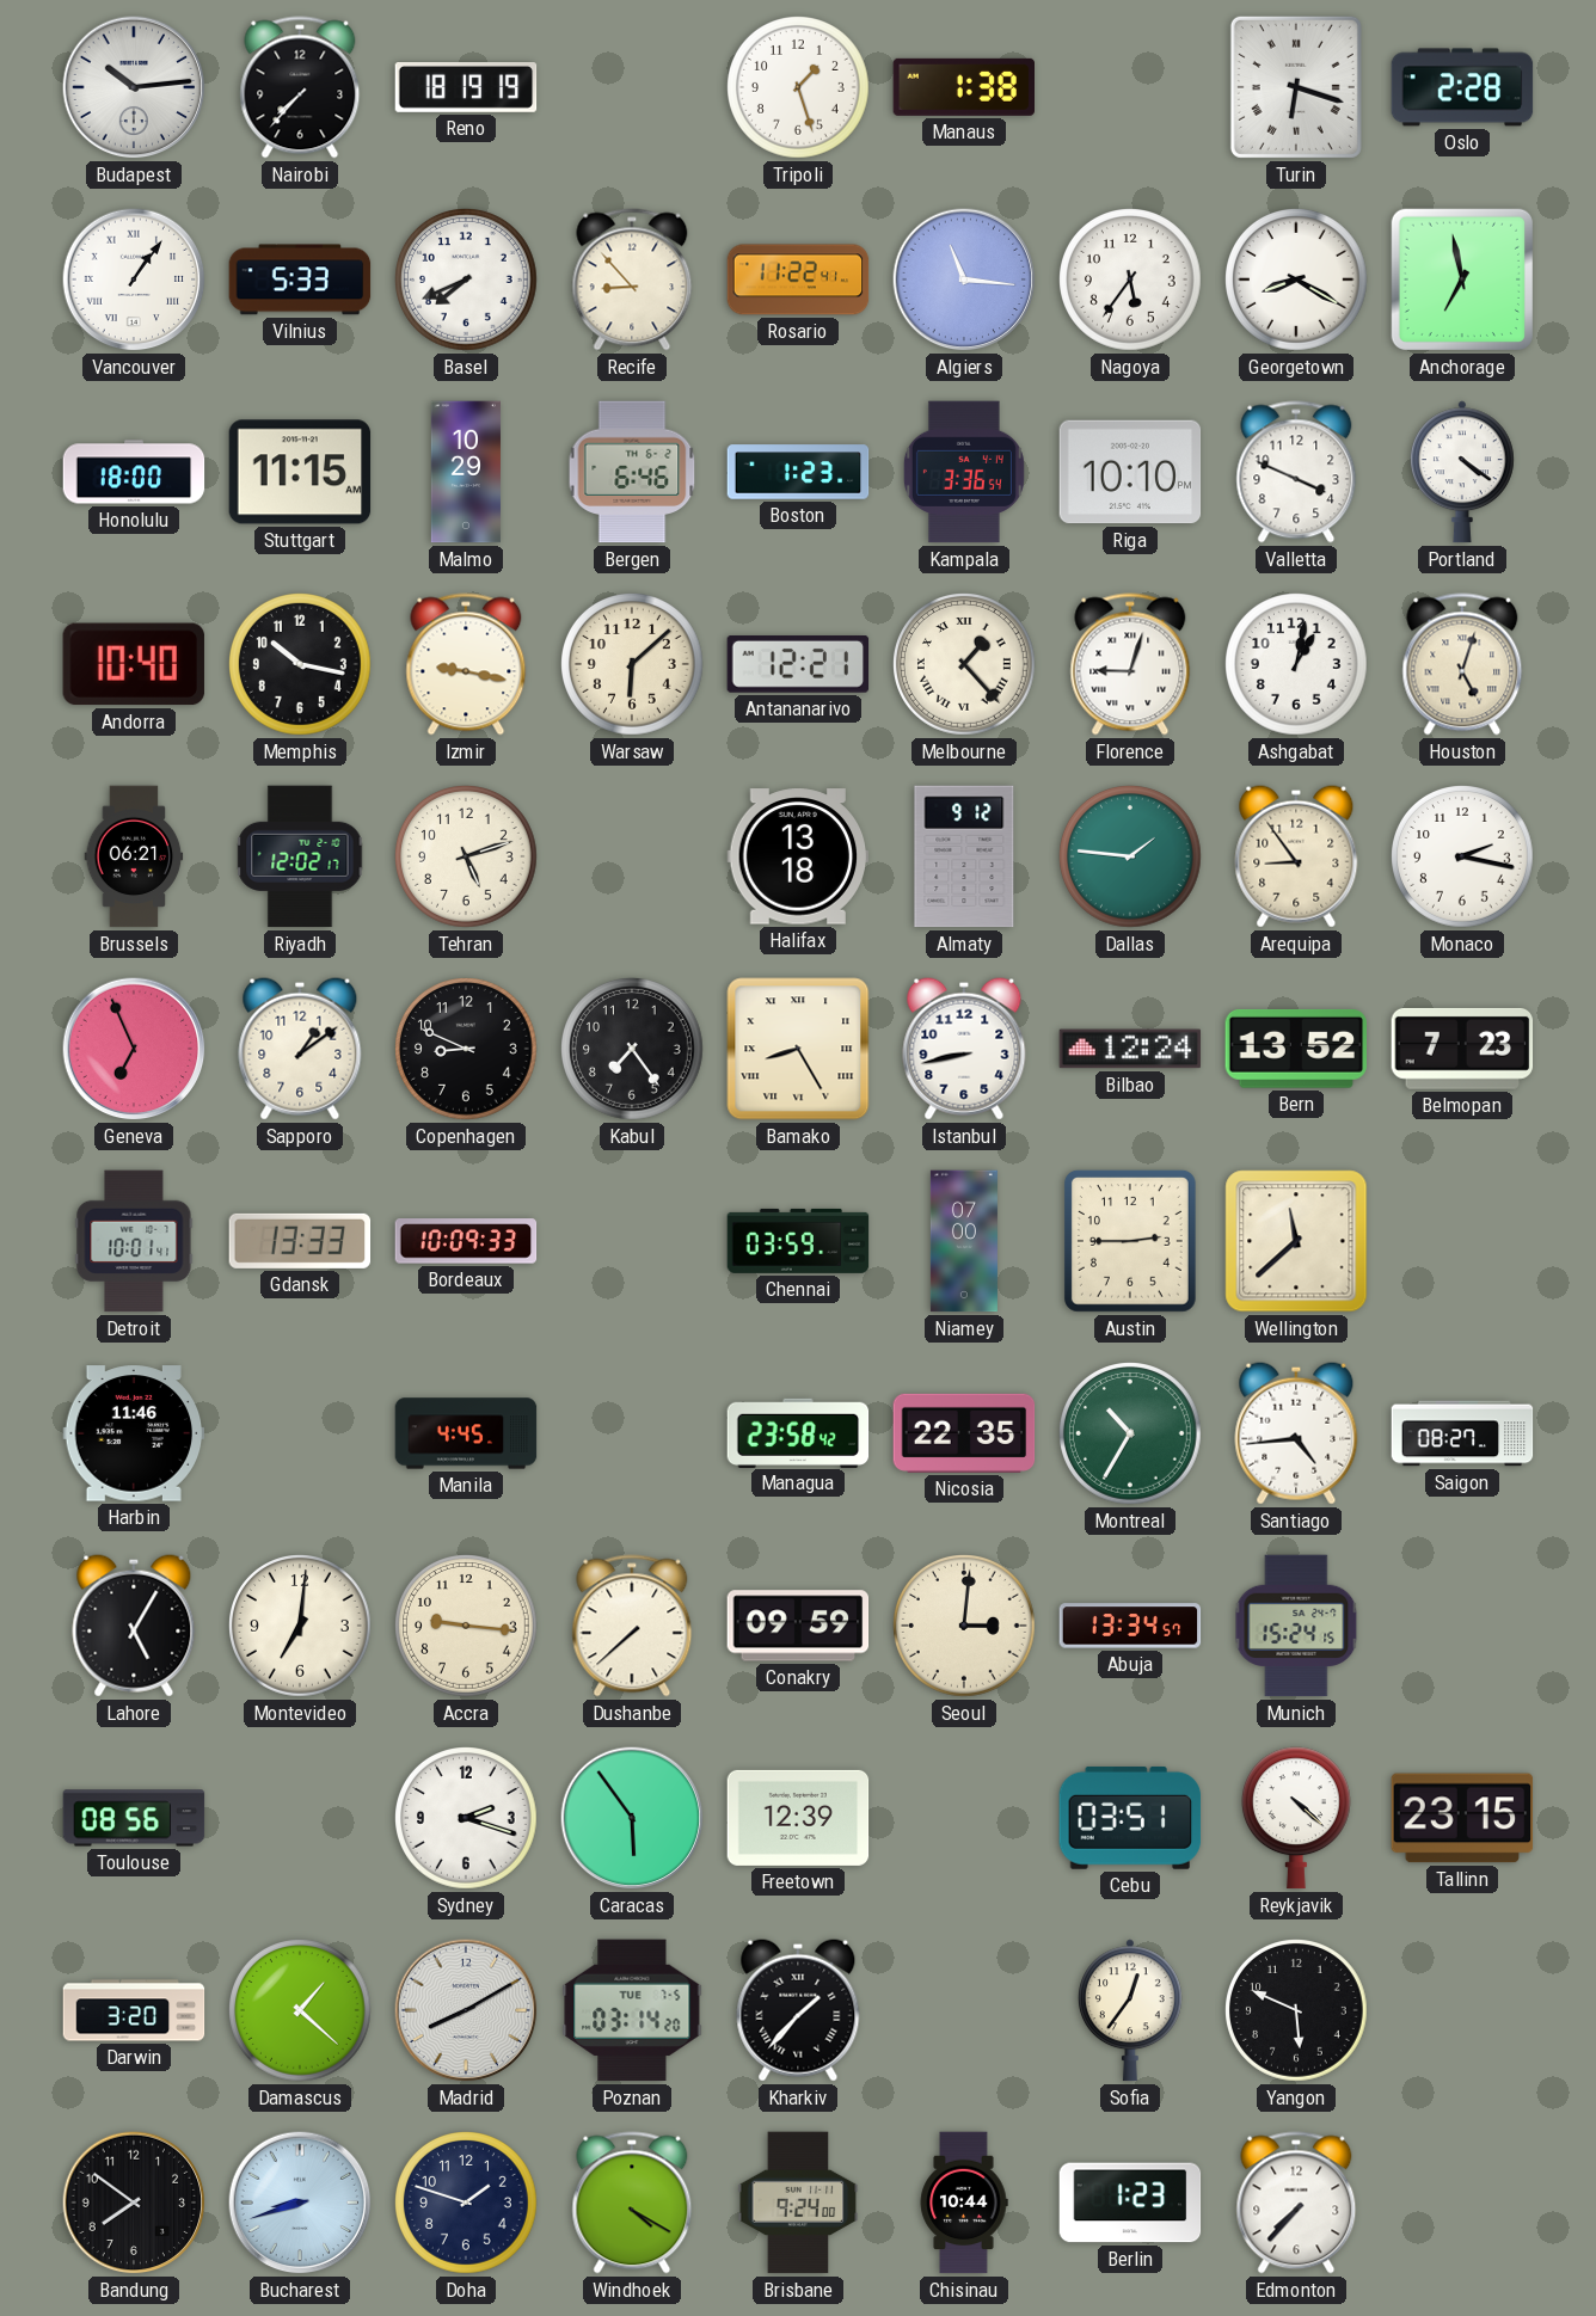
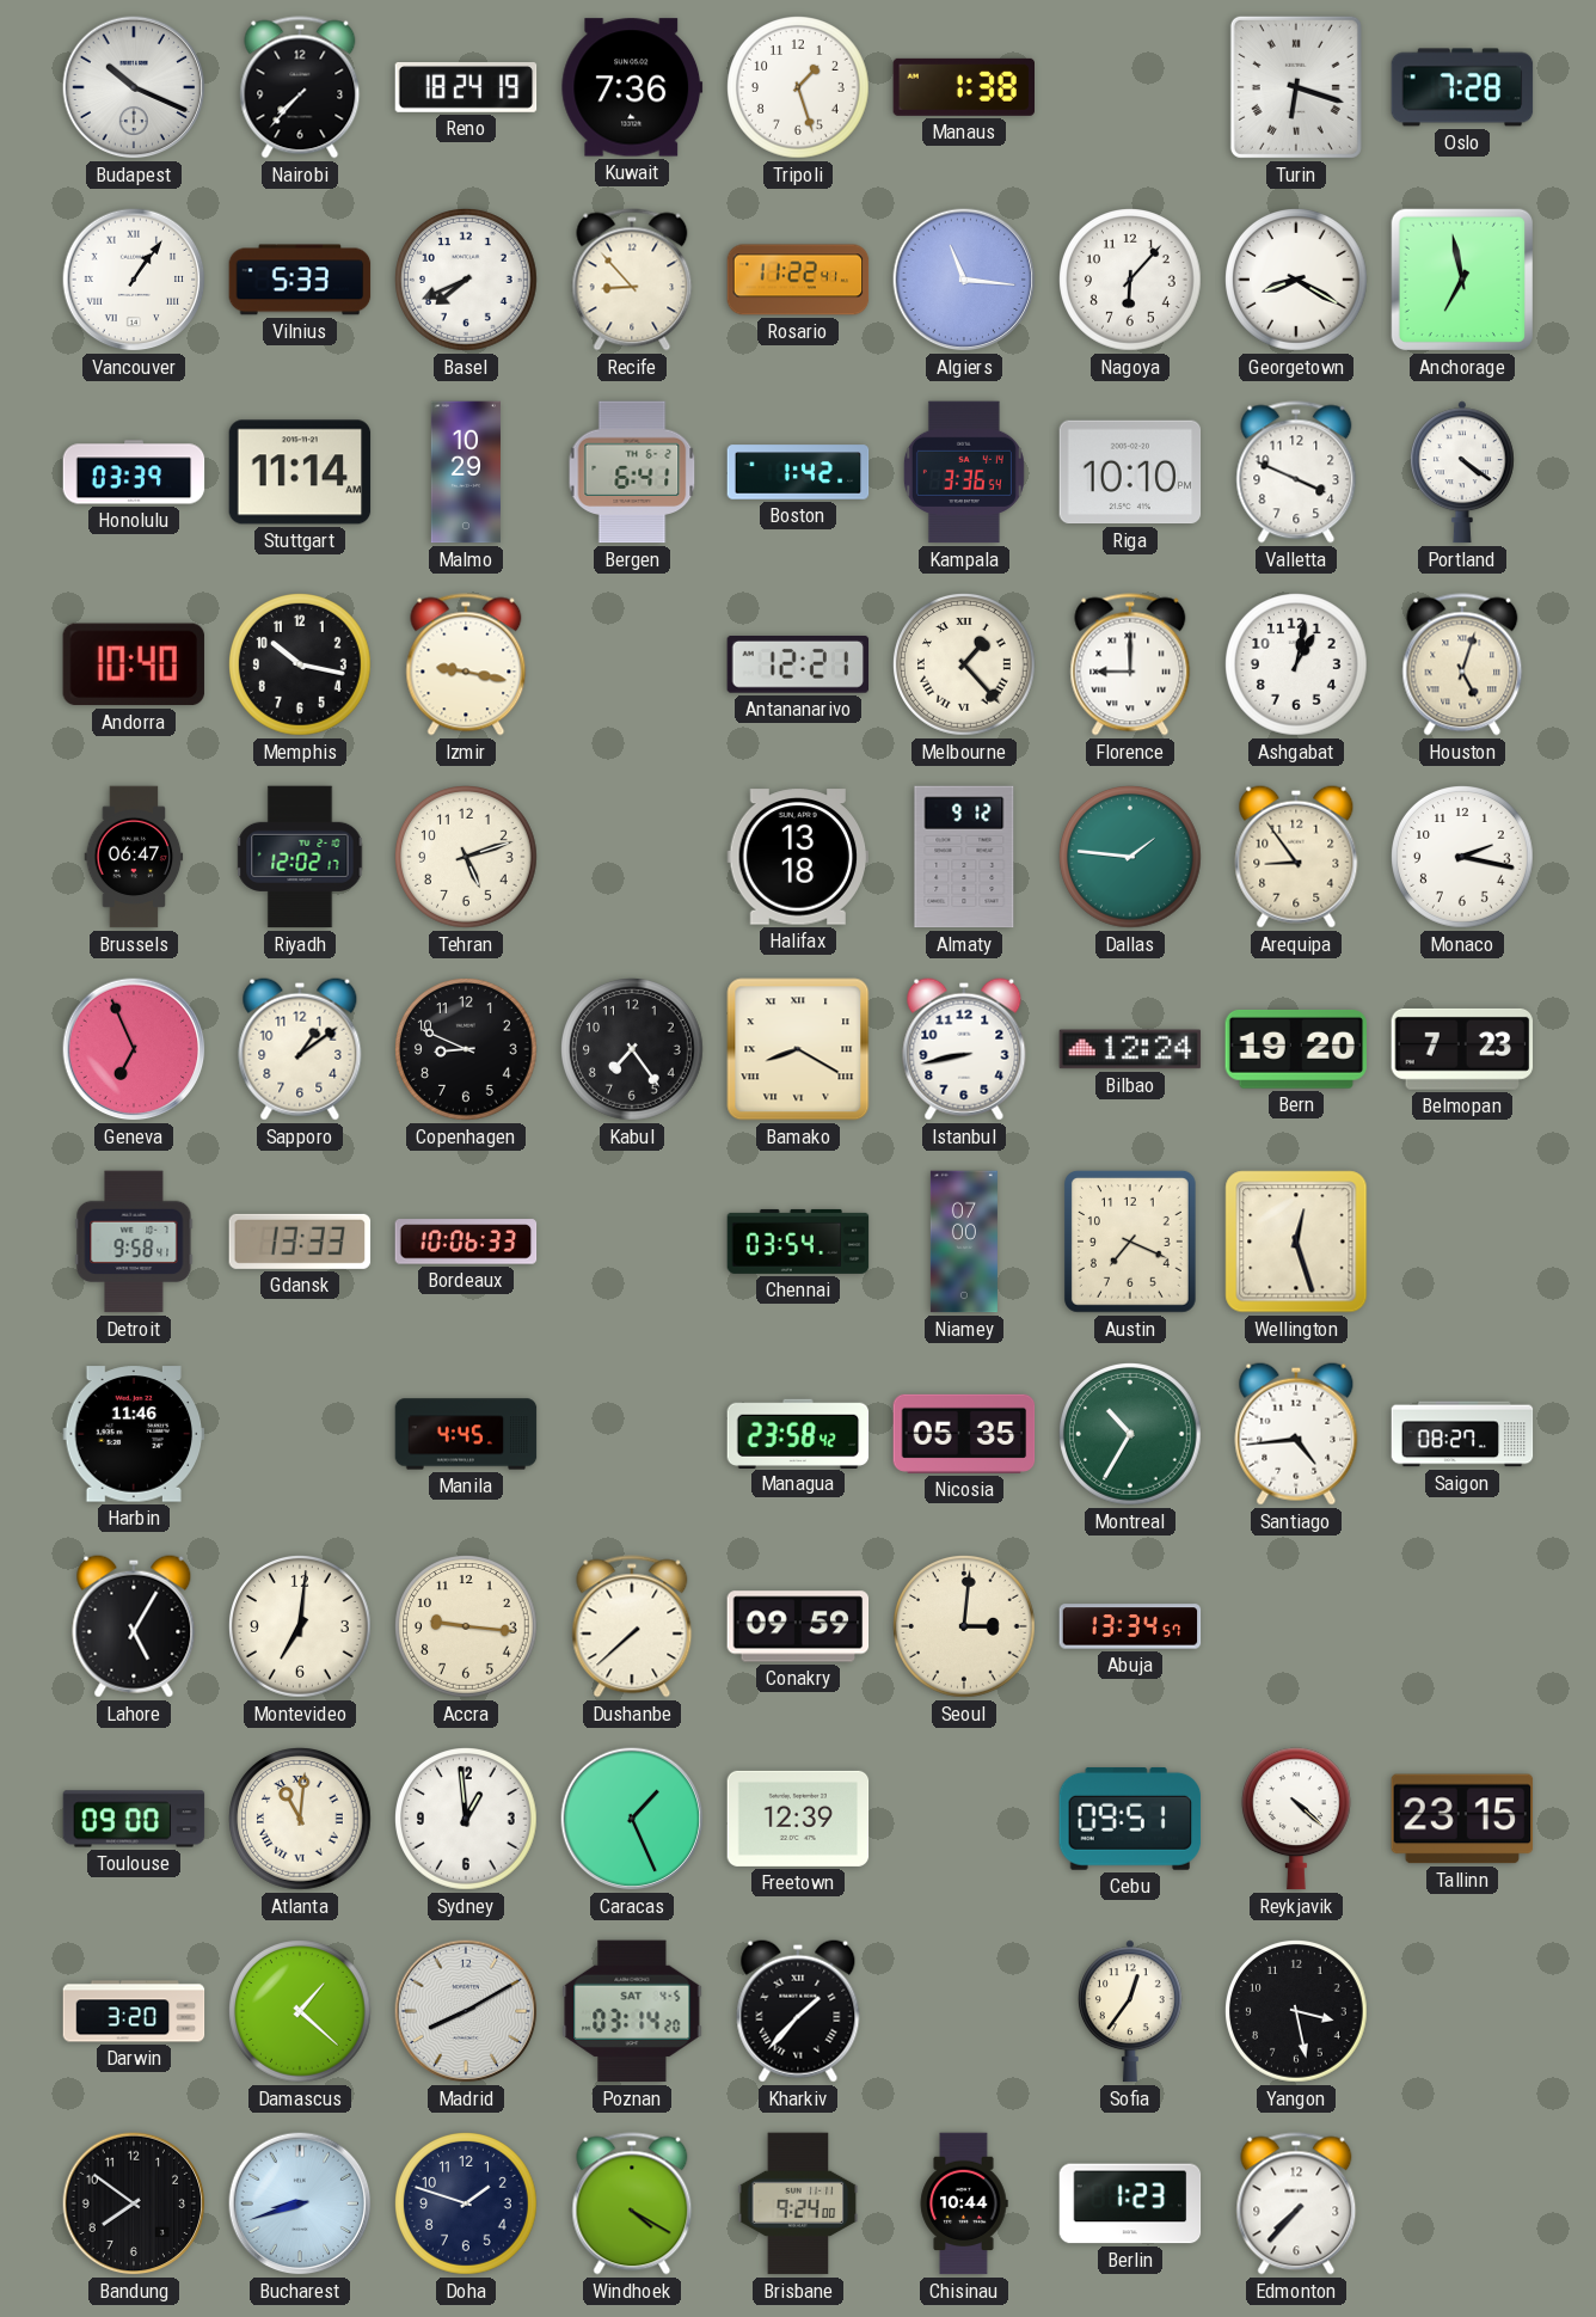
Budapest: 10:14 -> 10:19 (134, 87)
Reno: 18:19 -> 18:24 (466, 87)
Kuwait: none -> 7:36 (632, 87)
Oslo: 2:28 -> 7:28 (1462, 87)
Nagoya: 5:36 -> 6:07 (1131, 281)
Honolulu: 18:00 -> 03:39 (134, 472)
Stuttgart: 11:15 -> 11:14 (300, 472)
Bergen: 6:46 -> 6:41 (632, 472)
Boston: 1:23 -> 1:42 (798, 472)
Warsaw: 6:08 -> none (633, 665)
Florence: 9:03 -> 9:00 (1130, 664)
Brussels: 06:21 -> 06:47 (134, 857)
Bamako: 8:25 -> 8:20 (798, 1049)
Bern: 13:52 -> 19:20 (1295, 1049)
Detroit: 10:01 -> 9:58 (134, 1242)
Bordeaux: 10:09 -> 10:06 (466, 1242)
Chennai: 03:59 -> 03:54 (798, 1242)
Austin: 2:45 -> 7:19 (1130, 1243)
Wellington: 11:38 -> 12:27 (1296, 1242)
Nicosia: 22:35 -> 05:35 (964, 1434)
Munich: 15:24 -> none (1296, 1626)
Toulouse: 08:56 -> 09:00 (134, 1819)
Atlanta: none -> 11:01 (301, 1820)
Sydney: 2:18 -> 12:59 (467, 1820)
Caracas: 5:54 -> 1:26 (632, 1819)
Cebu: 03:51 -> 09:51 (1130, 1819)
Poznan date: TUE 7-5 -> SAT 4-5 (632, 2011)
Yangon: 5:49 -> 3:28 (1297, 2012)
